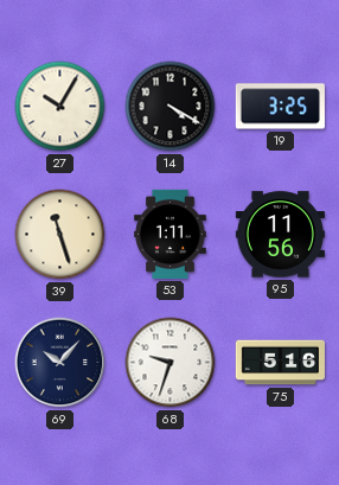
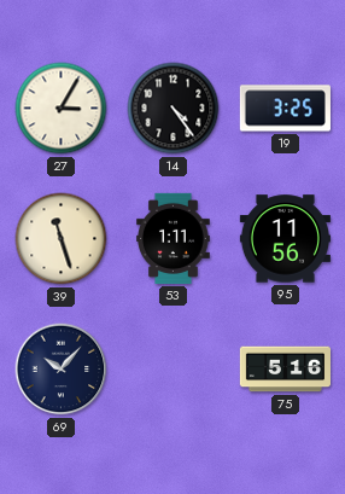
27: 10:05 -> 3:05 (62, 109)
14: 4:20 -> 4:24 (174, 109)
68: 9:33 -> none (171, 363)
